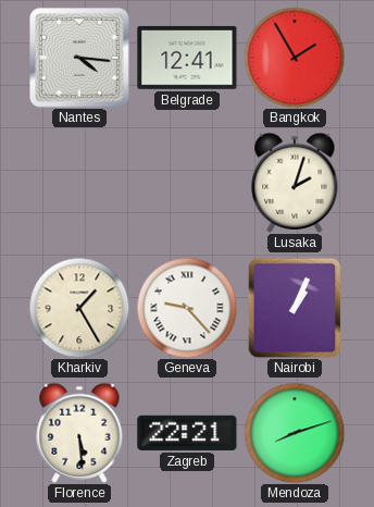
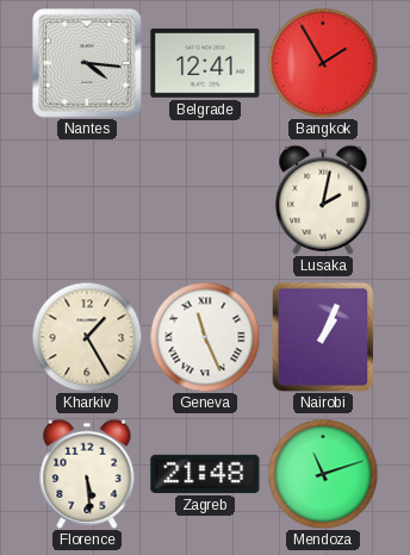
Lusaka: 2:03 -> 2:02 (323, 200)
Geneva: 9:23 -> 11:26 (205, 337)
Zagreb: 22:21 -> 21:48 (205, 474)
Mendoza: 8:12 -> 11:12 (323, 474)
